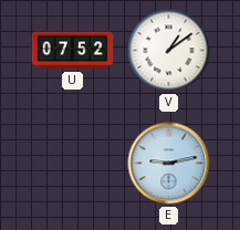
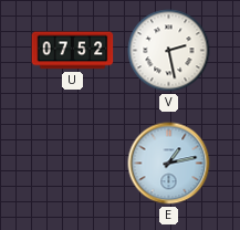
V: 1:09 -> 2:28 (169, 51)
E: 9:13 -> 1:13 (169, 164)
